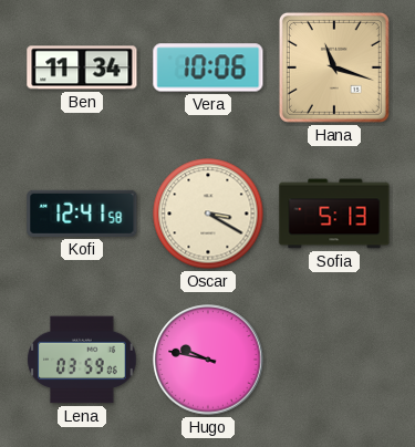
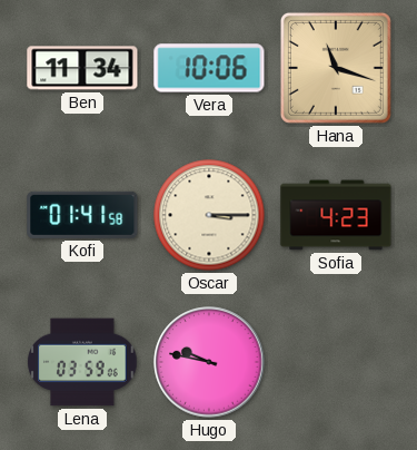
Kofi: 12:41 -> 01:41 (82, 215)
Oscar: 3:20 -> 3:15 (209, 215)
Sofia: 5:13 -> 4:23 (336, 215)
